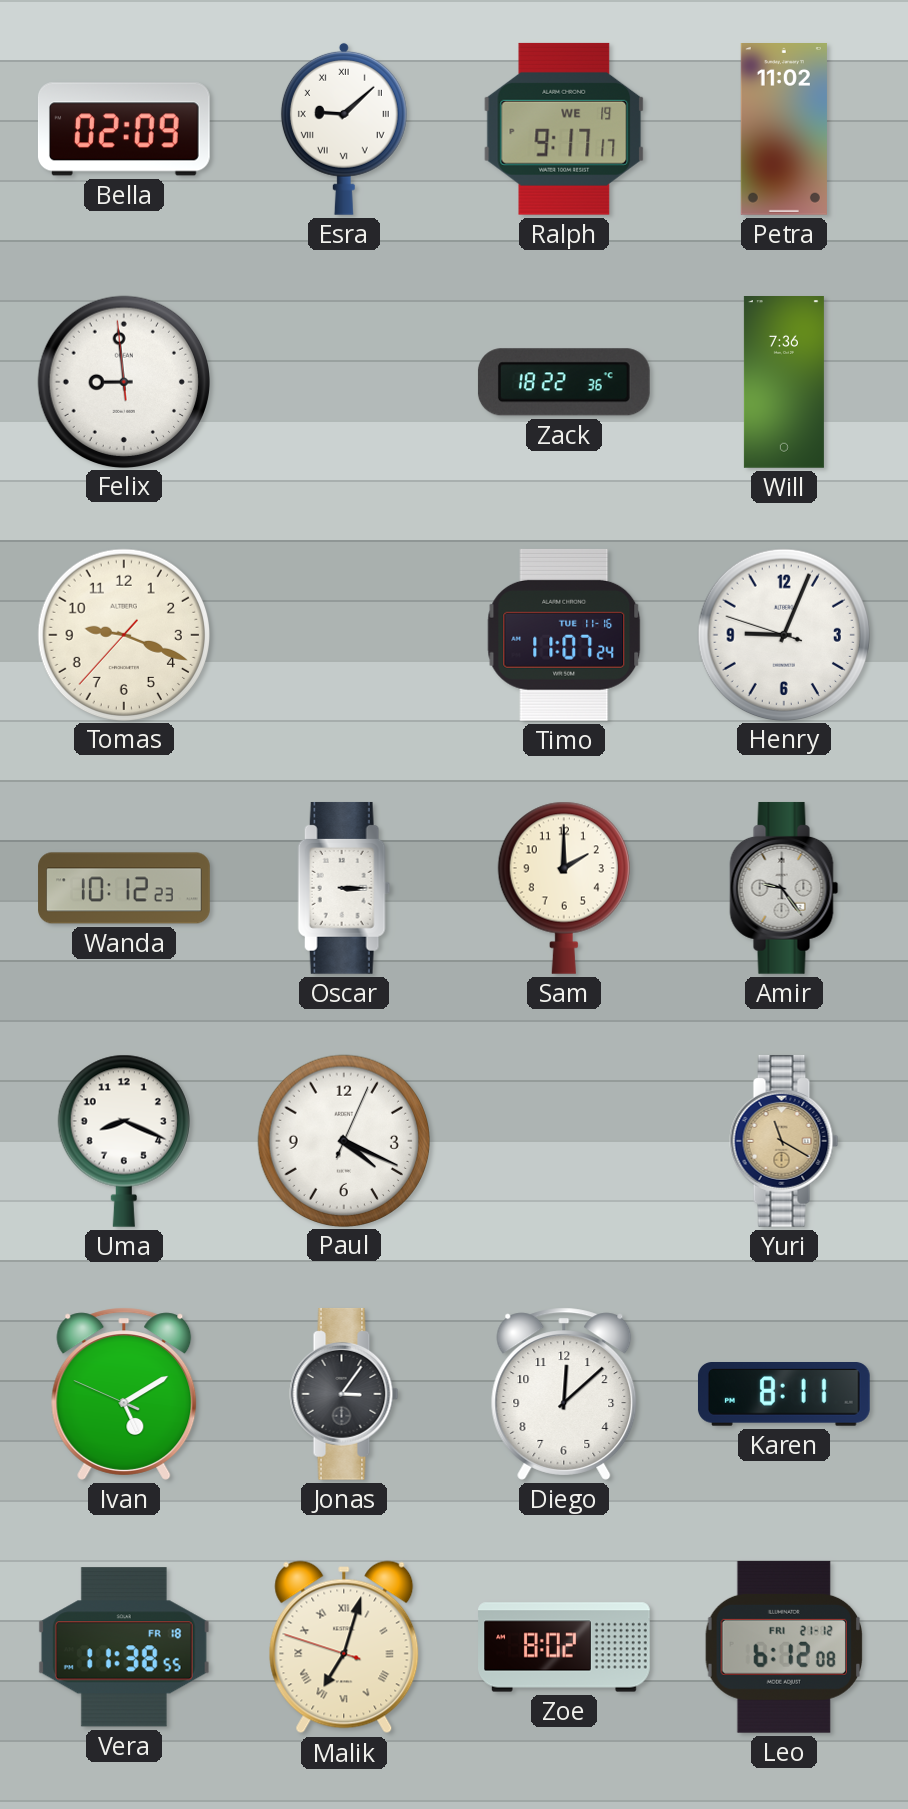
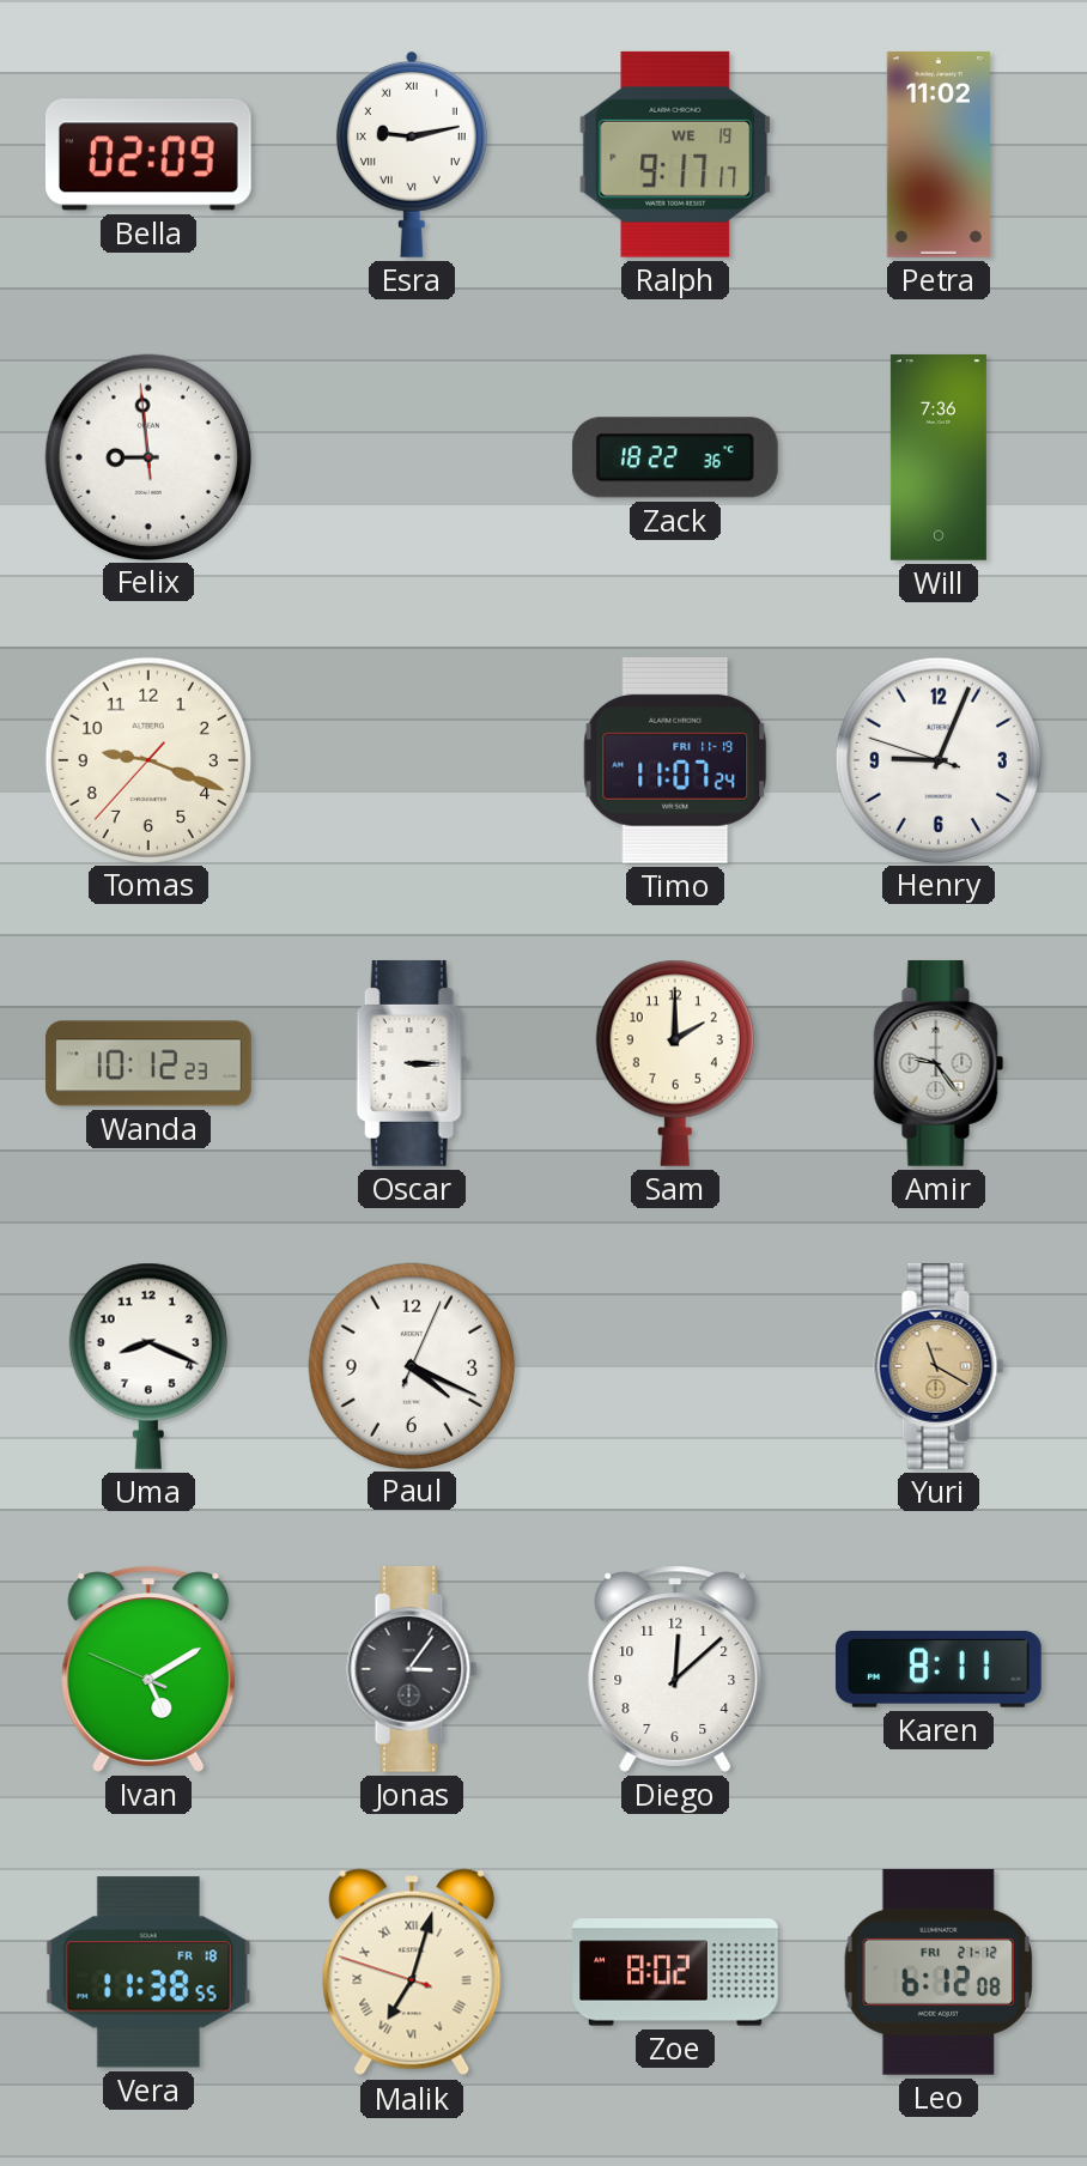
Esra: 9:08 -> 9:13 (412, 154)
Timo date: TUE 11-16 -> FRI 11-19 (675, 760)
